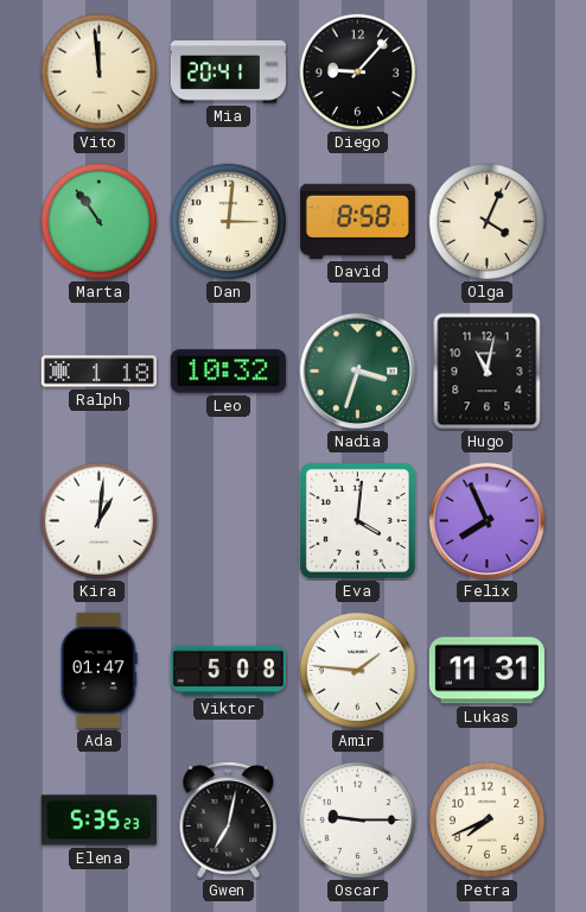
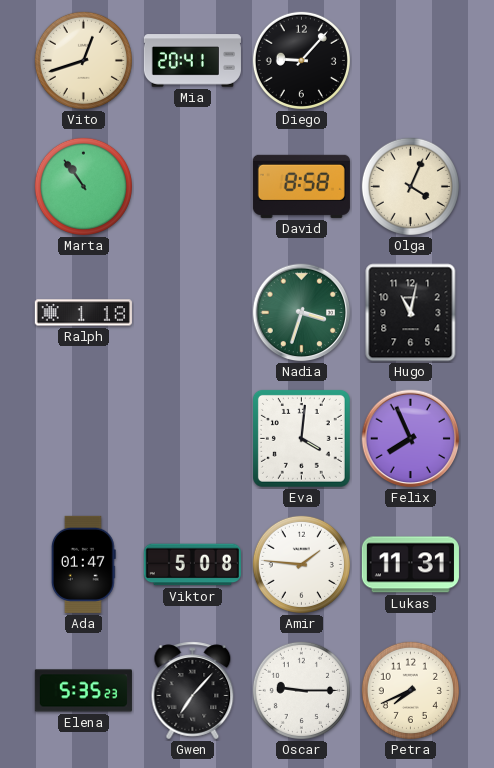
Vito: 11:59 -> 12:42 (83, 60)
Dan: 3:01 -> none (228, 221)
Leo: 10:32 -> none (228, 372)
Kira: 1:01 -> none (98, 520)
Gwen: 7:02 -> 7:07 (193, 691)
